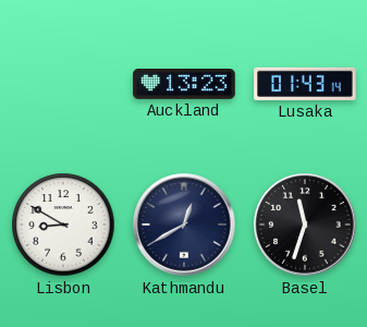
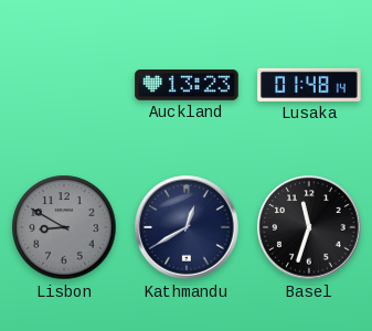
Lusaka: 01:43 -> 01:48 (309, 85)
Lisbon dial: white -> grey (64, 227)
